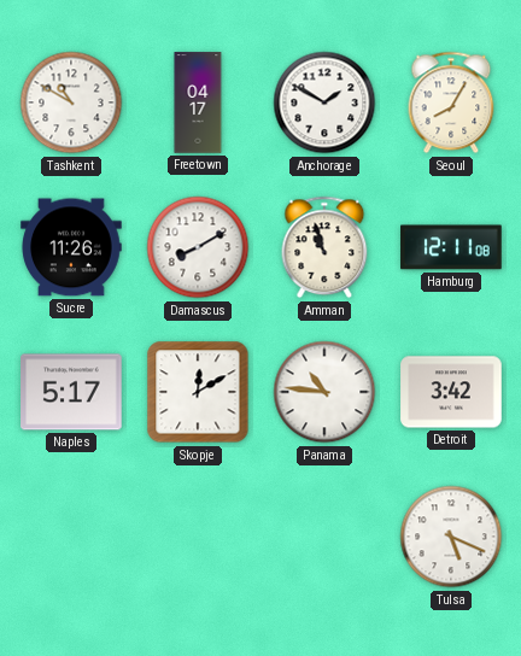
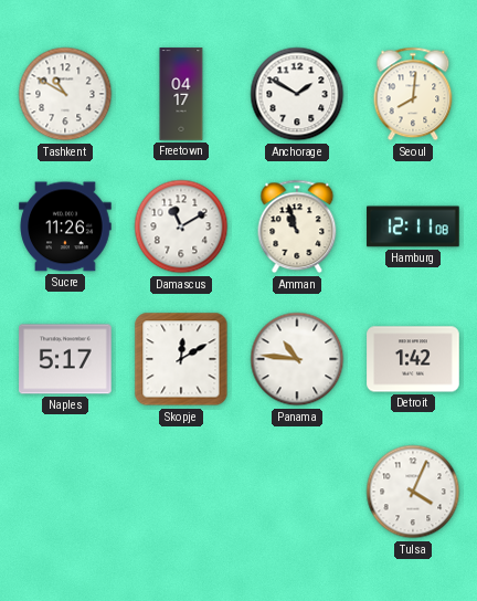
Seoul: 8:05 -> 8:01 (413, 94)
Damascus: 8:10 -> 11:10 (181, 226)
Detroit: 3:42 -> 1:42 (413, 359)
Tulsa: 5:19 -> 4:04 (413, 492)
